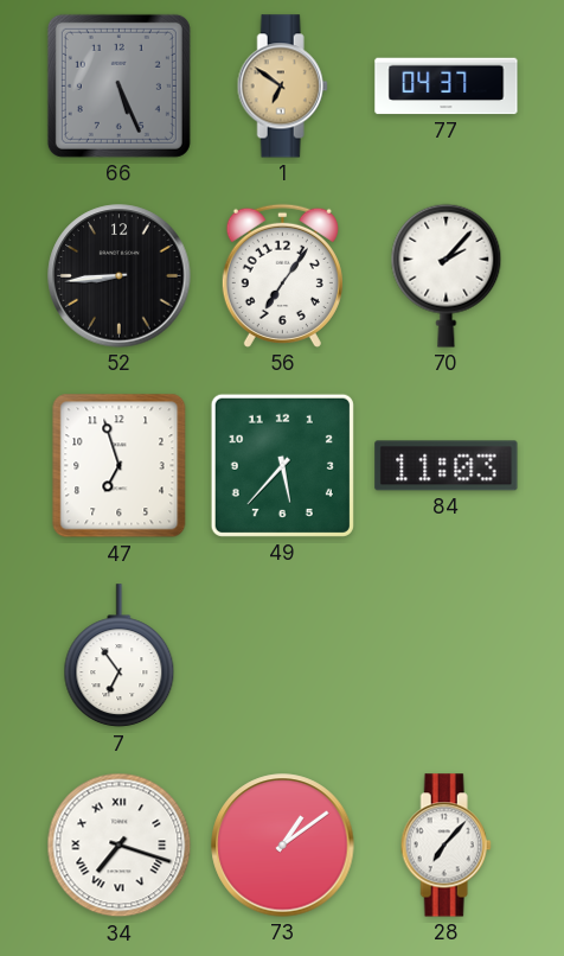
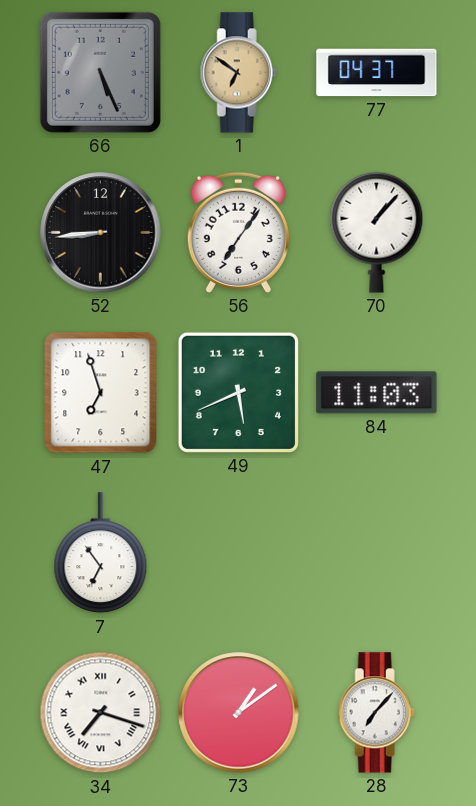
70: 2:07 -> 1:07 (377, 232)
49: 5:37 -> 5:41 (238, 392)
